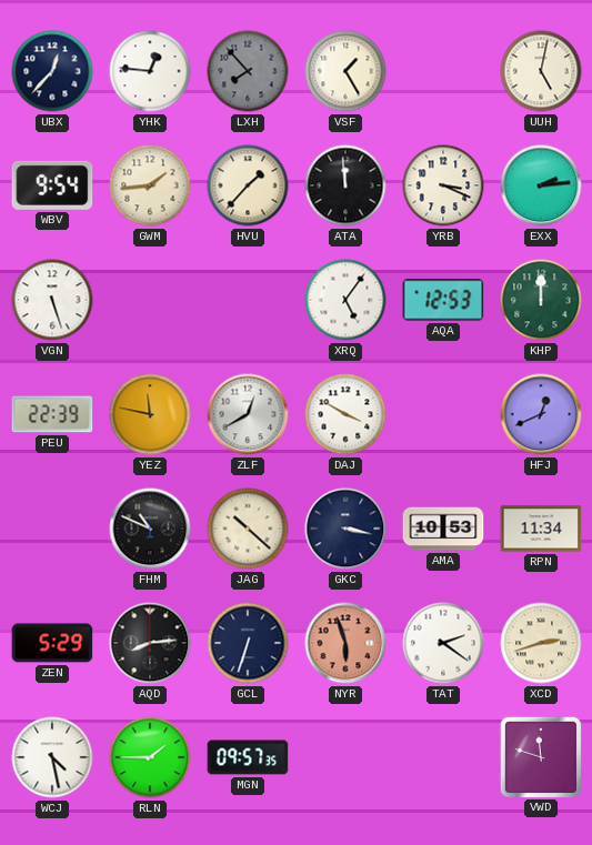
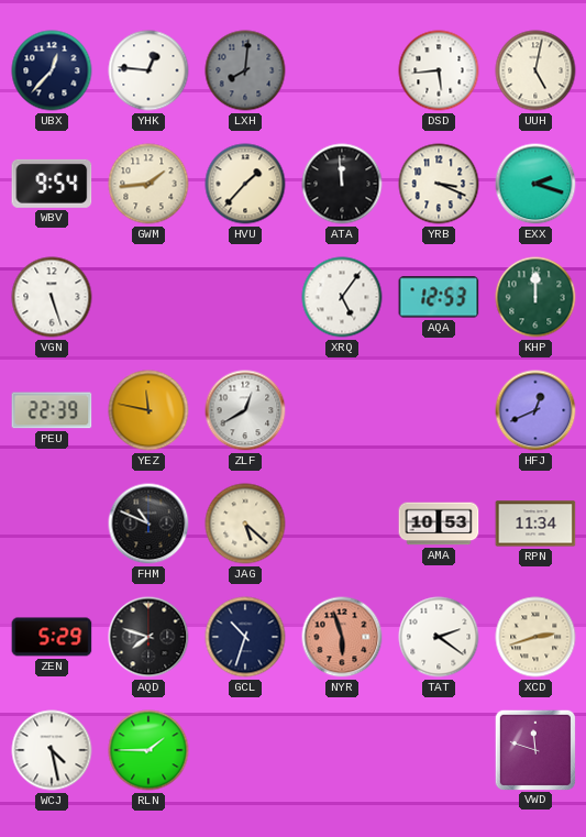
LXH: 7:53 -> 8:01 (245, 70)
VSF: 1:25 -> none (345, 71)
DSD: none -> 5:44 (439, 70)
EXX: 2:14 -> 2:18 (535, 184)
DAJ: 3:50 -> none (345, 414)
JAG: 10:22 -> 5:22 (245, 524)
GKC: 3:17 -> none (345, 529)
AQD: 8:14 -> 7:48 (148, 637)
GCL: 6:33 -> 10:33 (245, 637)
MGN: 09:57 -> none (248, 757)
